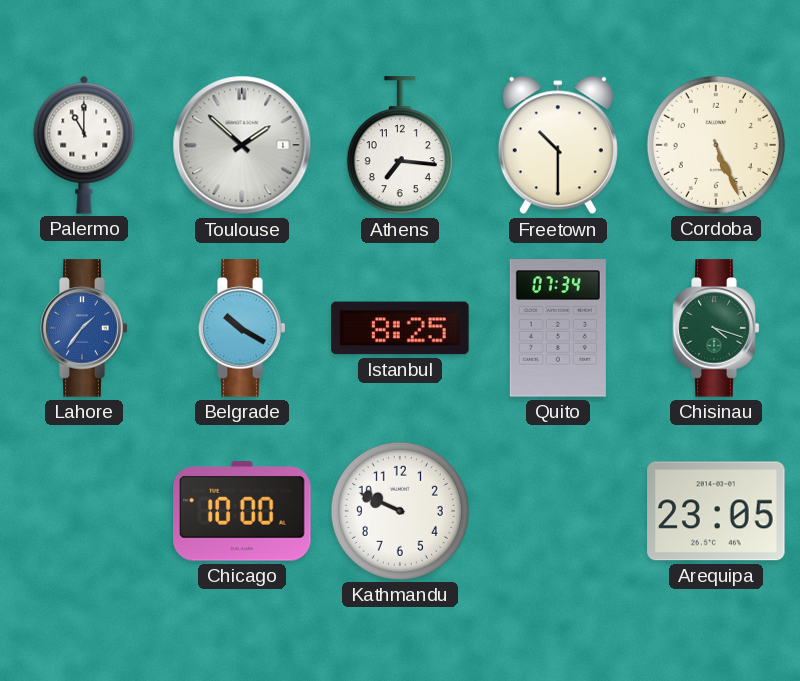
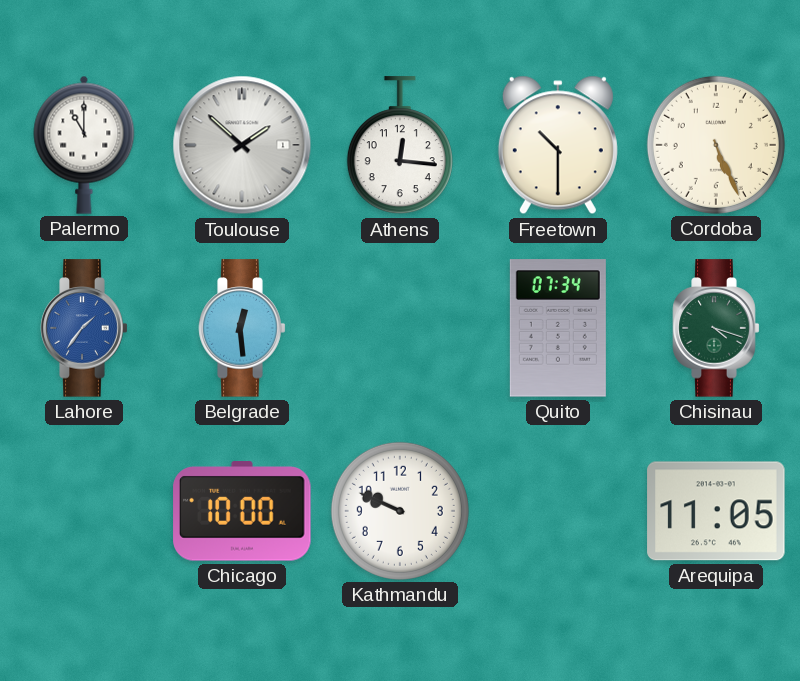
Athens: 7:16 -> 12:16 (400, 146)
Belgrade: 10:20 -> 12:29 (242, 328)
Istanbul: 8:25 -> none (400, 328)
Arequipa: 23:05 -> 11:05 (716, 511)
